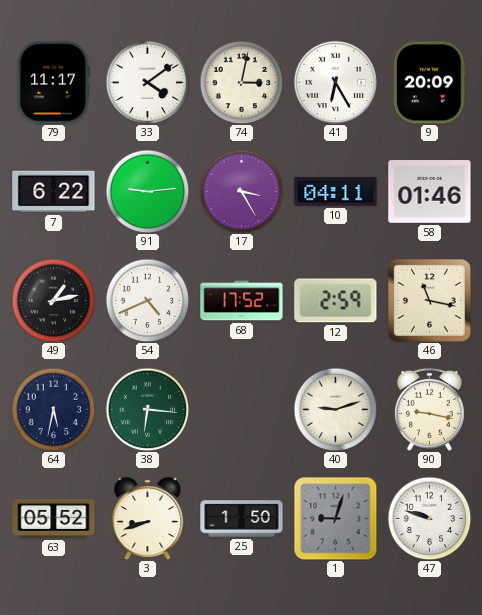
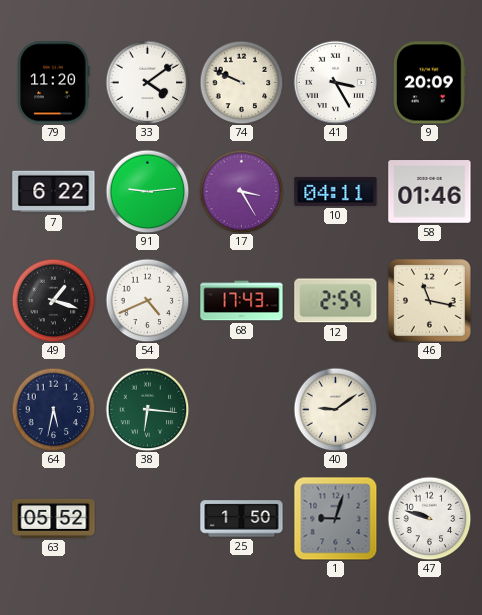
79: 11:17 -> 11:20 (54, 83)
74: 3:02 -> 9:49 (241, 82)
41: 6:25 -> 3:25 (335, 82)
49: 1:13 -> 1:18 (53, 300)
68: 17:52 -> 17:43 (242, 301)
40: 9:12 -> 9:09 (335, 409)
90: 9:17 -> none (429, 409)
3: 8:42 -> none (148, 519)
